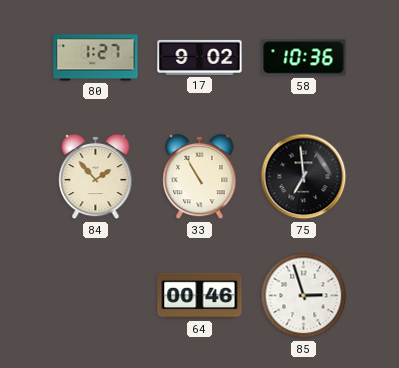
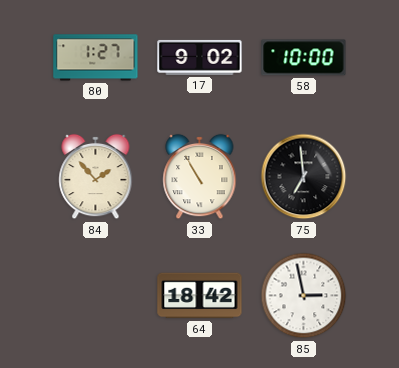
58: 10:36 -> 10:00 (304, 58)
64: 00:46 -> 18:42 (200, 296)
85: 2:57 -> 2:58 (304, 296)
